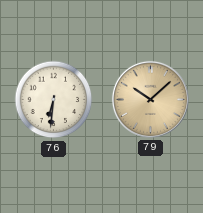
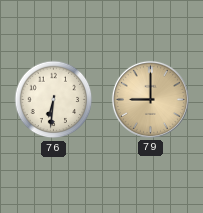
79: 10:08 -> 9:00 (150, 99)
